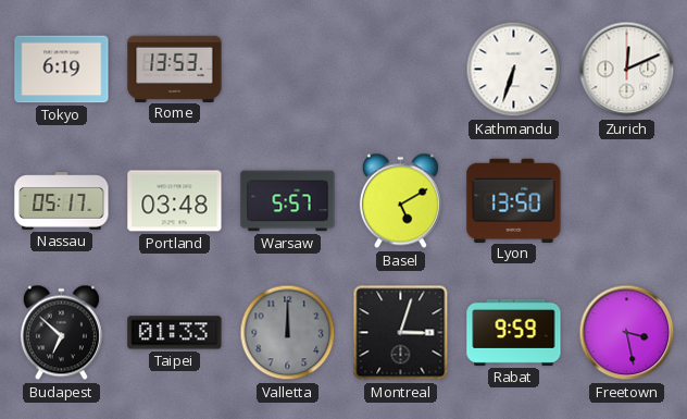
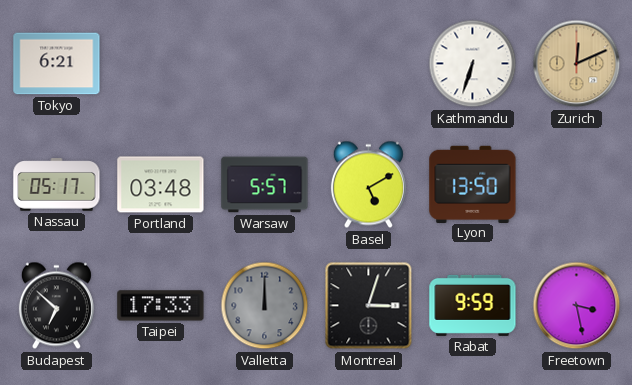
Tokyo: 6:19 -> 6:21 (57, 64)
Rome: 13:53 -> none (175, 69)
Zurich dial: white -> champagne (577, 64)
Taipei: 01:33 -> 17:33 (161, 306)
